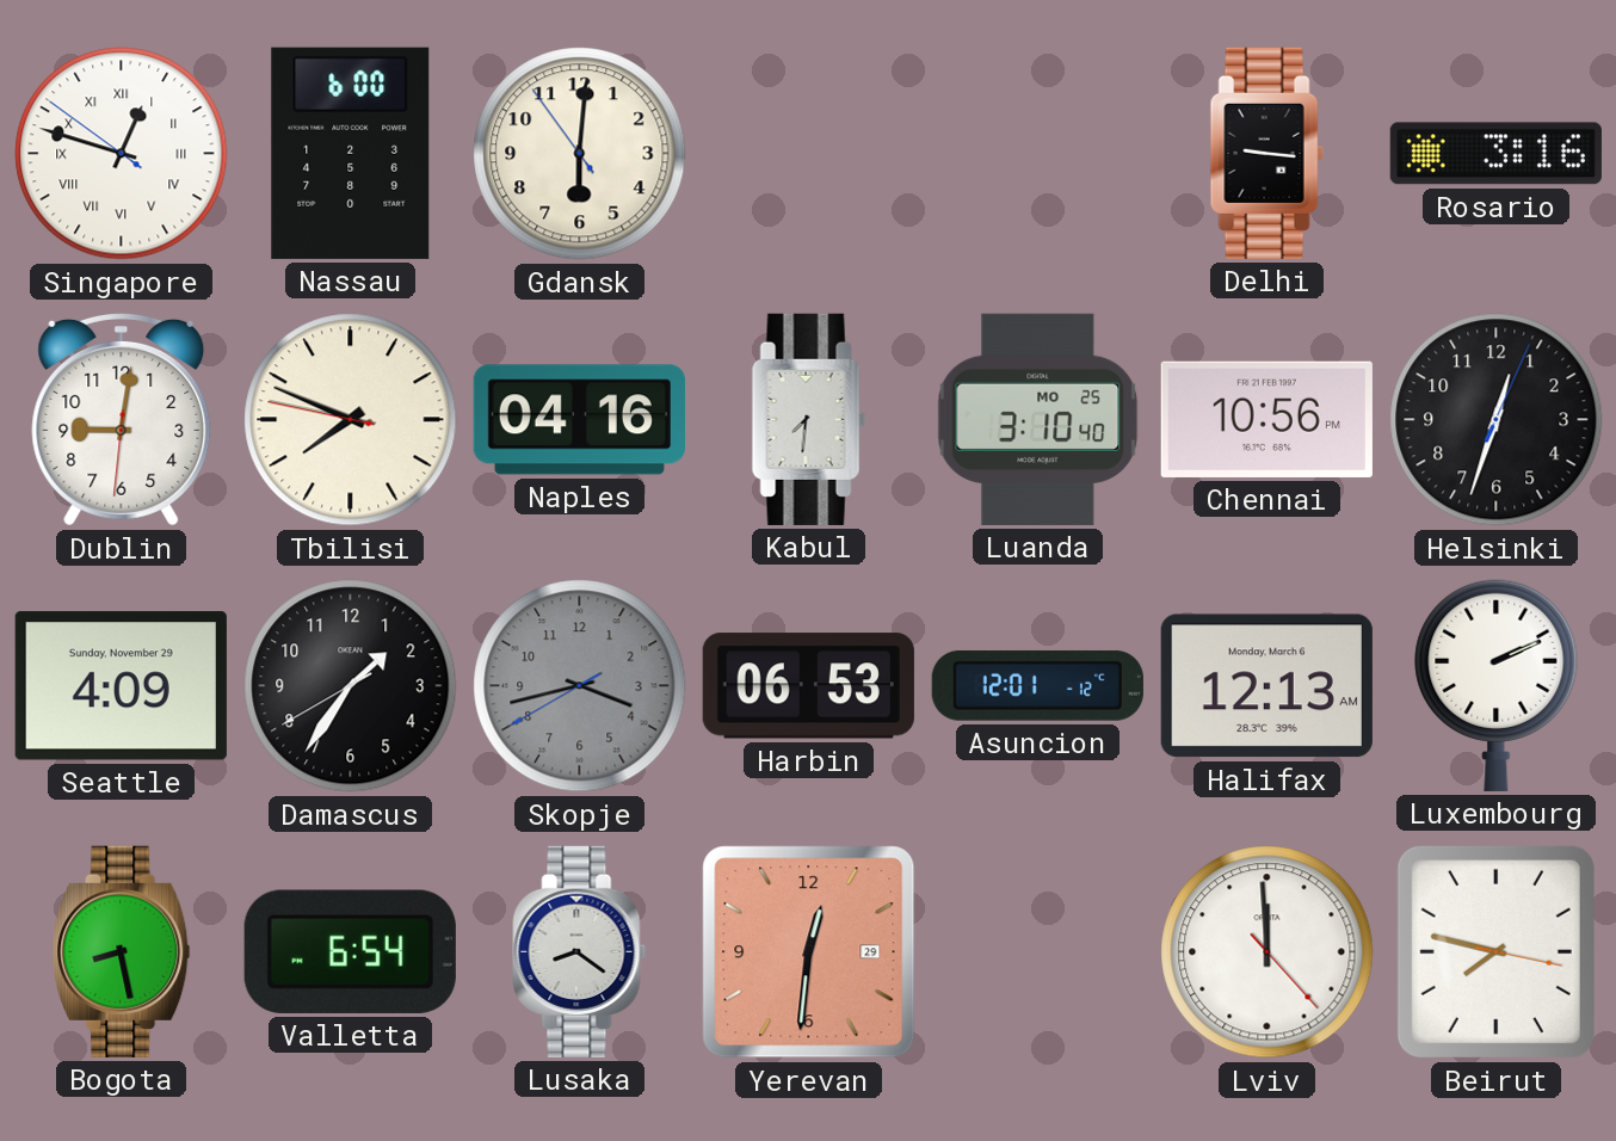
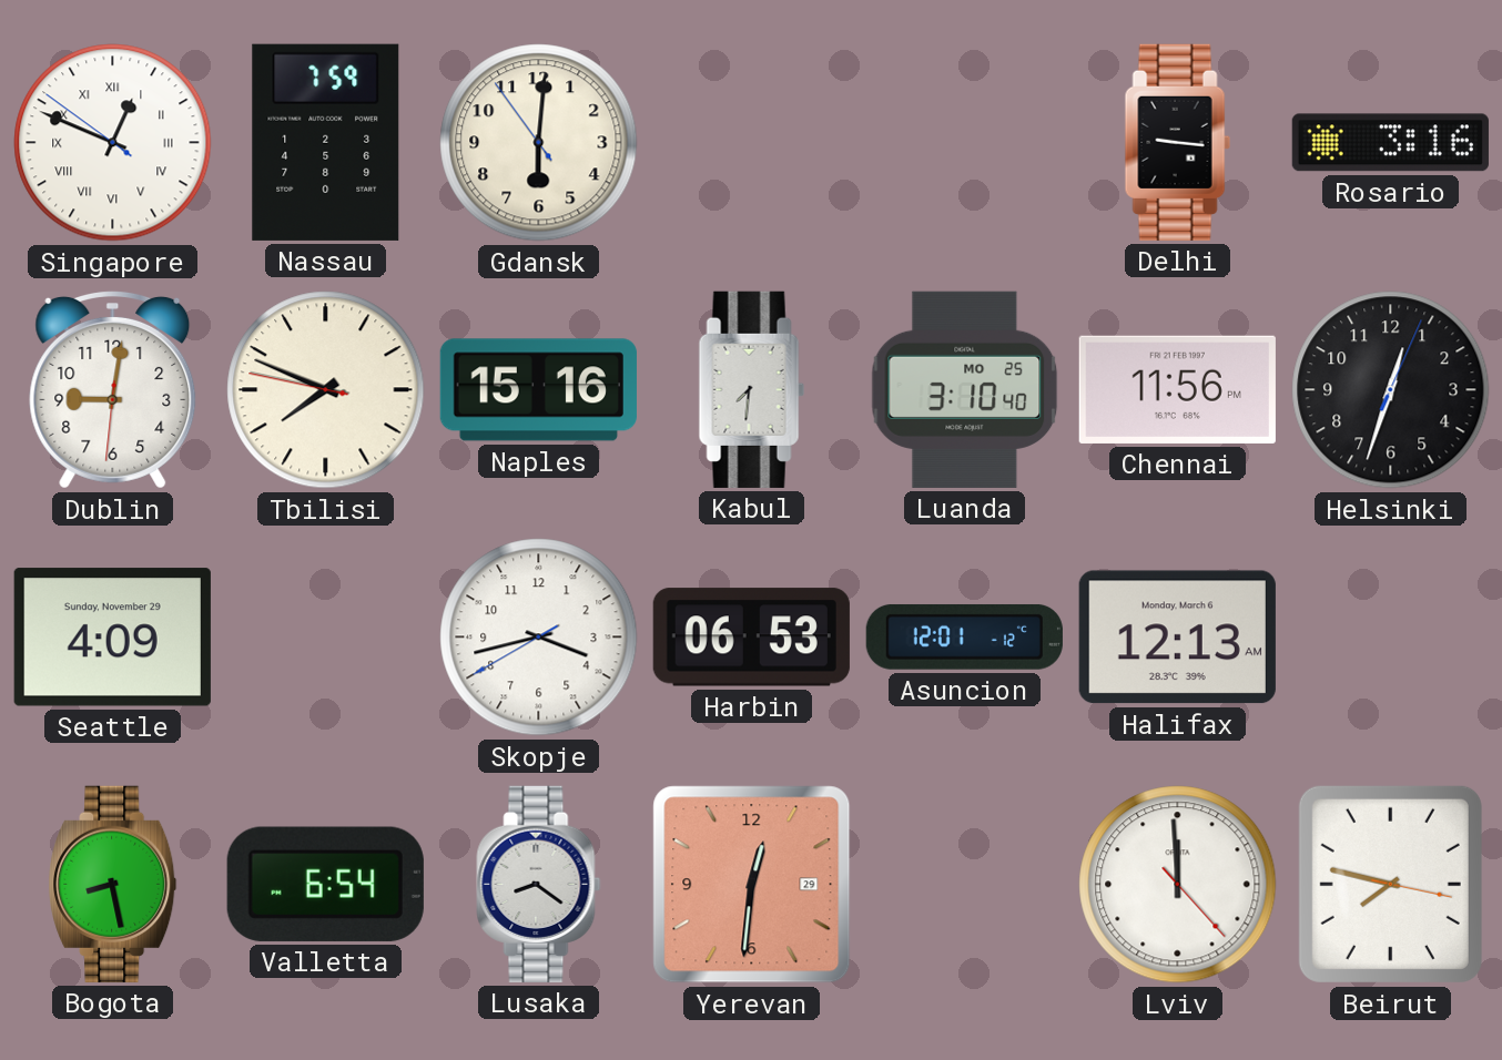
Singapore: 12:47 -> 12:48 (113, 143)
Nassau: 6:00 -> 7:59 (326, 142)
Naples: 04:16 -> 15:16 (538, 390)
Chennai: 10:56 -> 11:56 (1177, 389)
Damascus: 1:35 -> none (351, 686)
Skopje dial: grey -> white (539, 638)
Luxembourg: 2:11 -> none (1497, 685)
